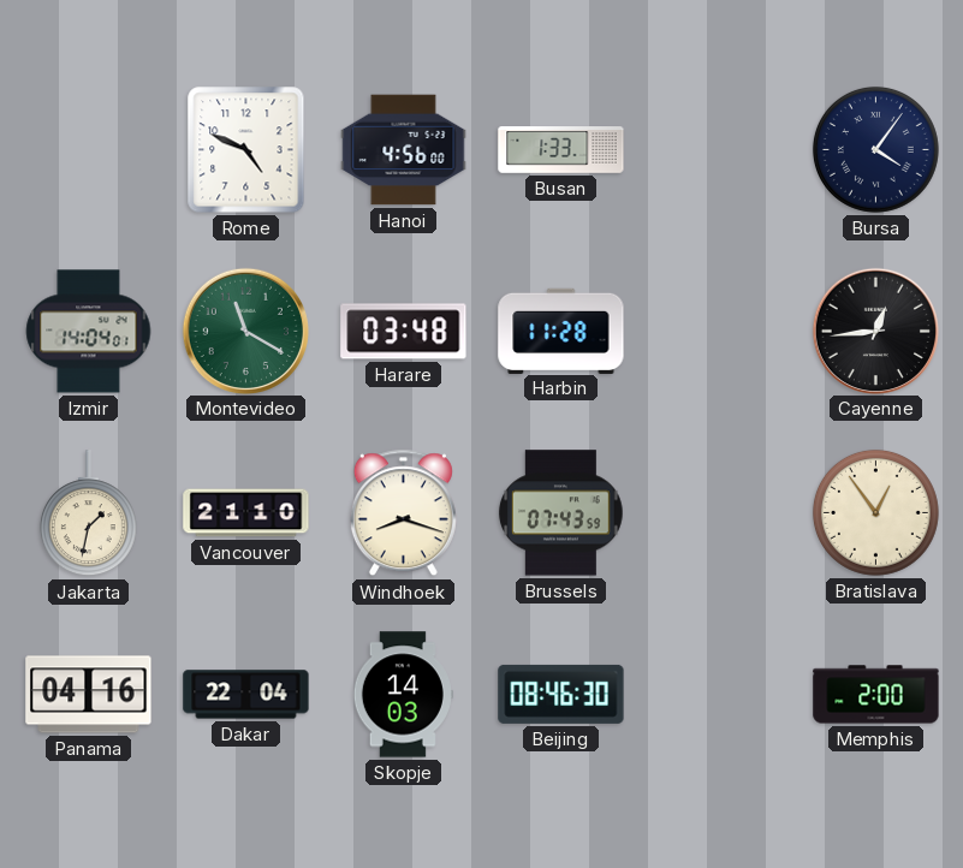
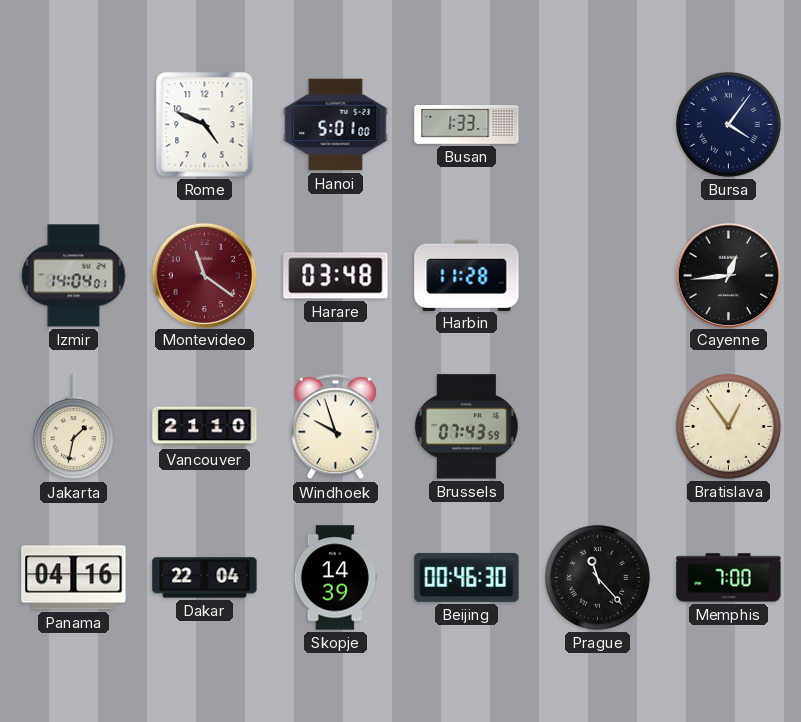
Hanoi: 4:56 -> 5:01 (336, 125)
Montevideo: 11:20 -> 11:21 (204, 275)
Montevideo dial: green -> burgundy (204, 275)
Windhoek: 8:18 -> 9:57 (335, 427)
Skopje: 14:03 -> 14:39 (335, 578)
Beijing: 08:46 -> 00:46 (467, 577)
Prague: none -> 11:23 (597, 577)
Memphis: 2:00 -> 7:00 (729, 578)
